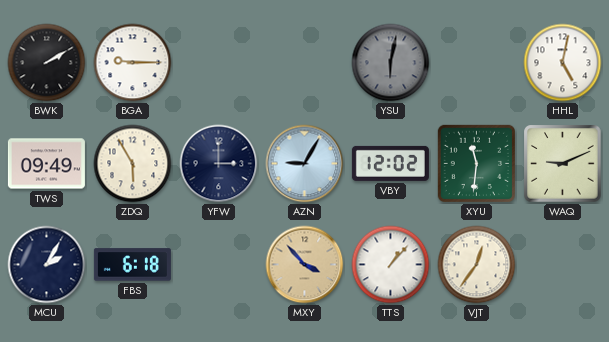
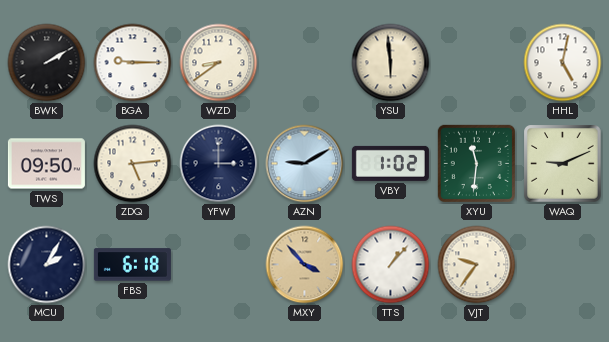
WZD: none -> 8:39 (219, 63)
YSU: 6:02 -> 5:59 (391, 63)
YSU dial: grey -> cream (391, 63)
TWS: 09:49 -> 09:50 (46, 164)
ZDQ: 5:55 -> 5:14 (133, 164)
AZN: 9:05 -> 9:10 (305, 164)
VBY: 12:02 -> 1:02 (390, 163)
VJT: 12:36 -> 9:36 (477, 265)
